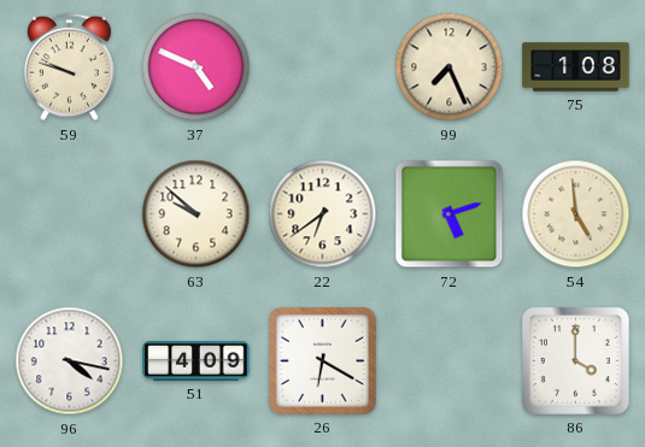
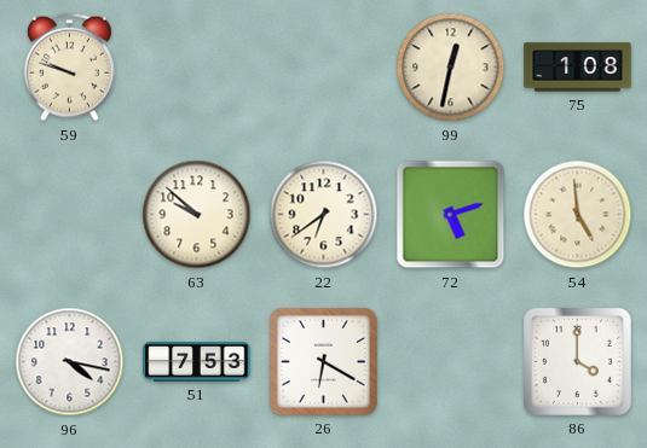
37: 4:49 -> none (197, 67)
99: 7:26 -> 12:32 (451, 68)
51: 4:09 -> 7:53 (197, 361)
